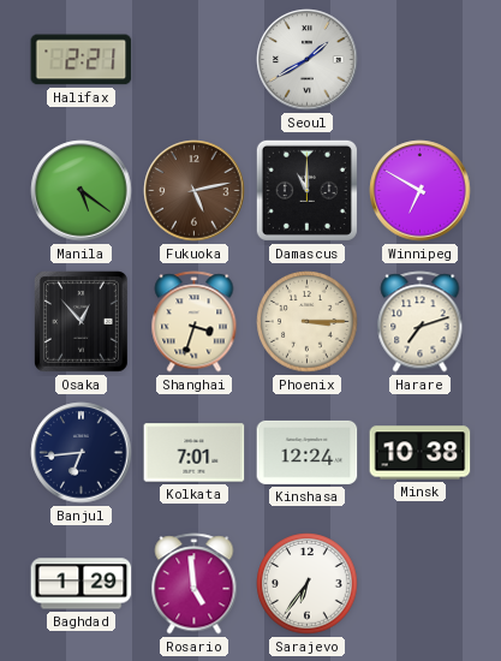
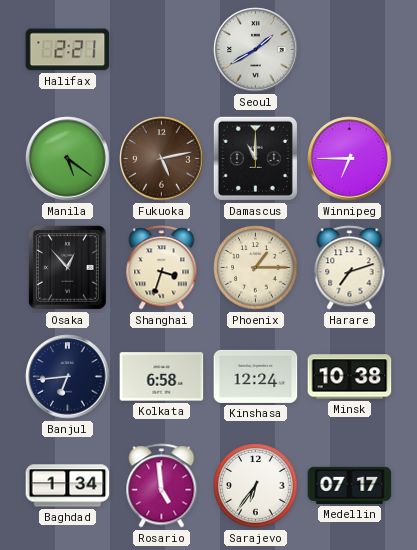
Winnipeg: 6:50 -> 6:45 (350, 159)
Phoenix: 3:15 -> 1:15 (256, 268)
Kolkata: 7:01 -> 6:58 (162, 377)
Baghdad: 1:29 -> 1:34 (68, 486)
Medellin: none -> 07:17 (350, 485)
